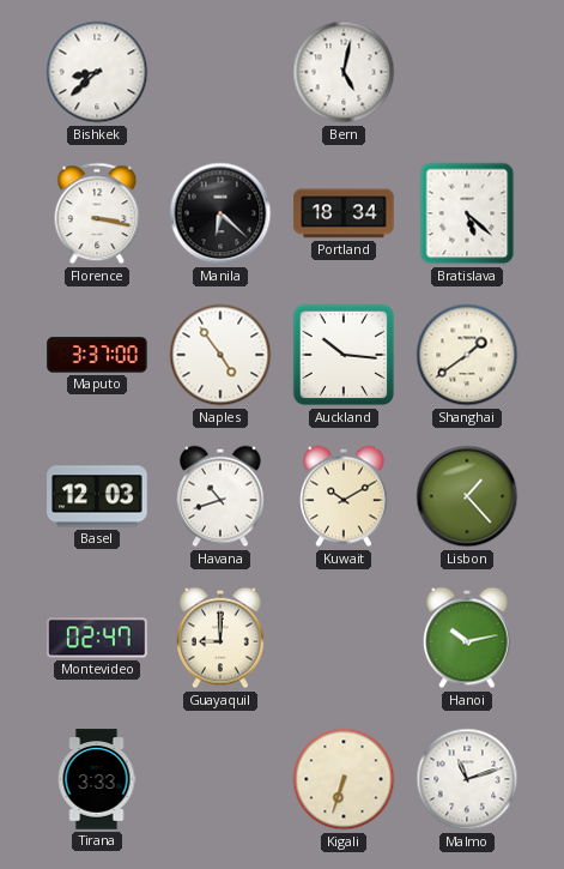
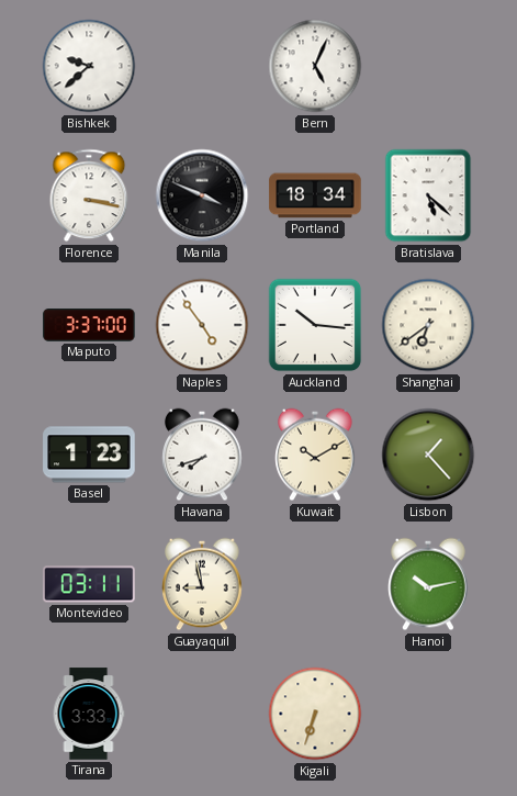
Bishkek: 8:38 -> 9:38 (89, 66)
Bern: 5:02 -> 5:04 (315, 66)
Manila: 6:22 -> 3:49 (202, 195)
Shanghai: 1:39 -> 6:39 (428, 325)
Basel: 12:03 -> 1:23 (89, 455)
Havana: 10:42 -> 7:42 (202, 455)
Montevideo: 02:47 -> 03:11 (89, 584)
Guayaquil: 9:00 -> 8:58 (202, 584)
Malmo: 11:12 -> none (467, 779)
